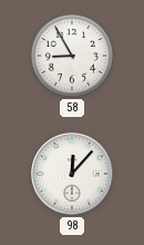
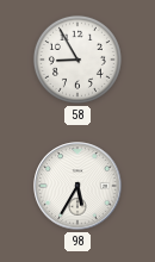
98: 12:07 -> 5:35 (77, 186)
